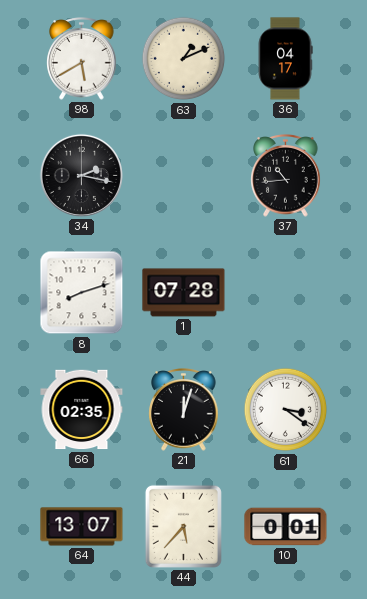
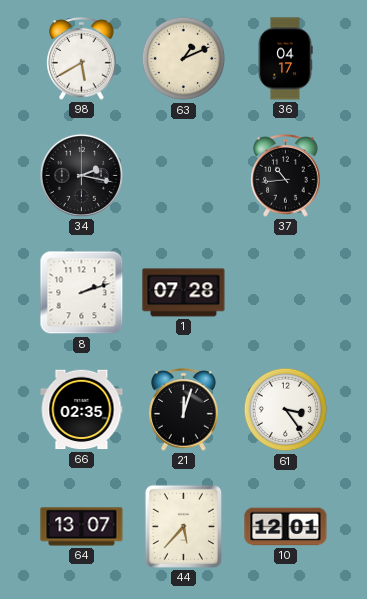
8: 8:12 -> 2:12 (82, 293)
61: 3:21 -> 3:24 (286, 410)
10: 0:01 -> 12:01 (286, 527)
